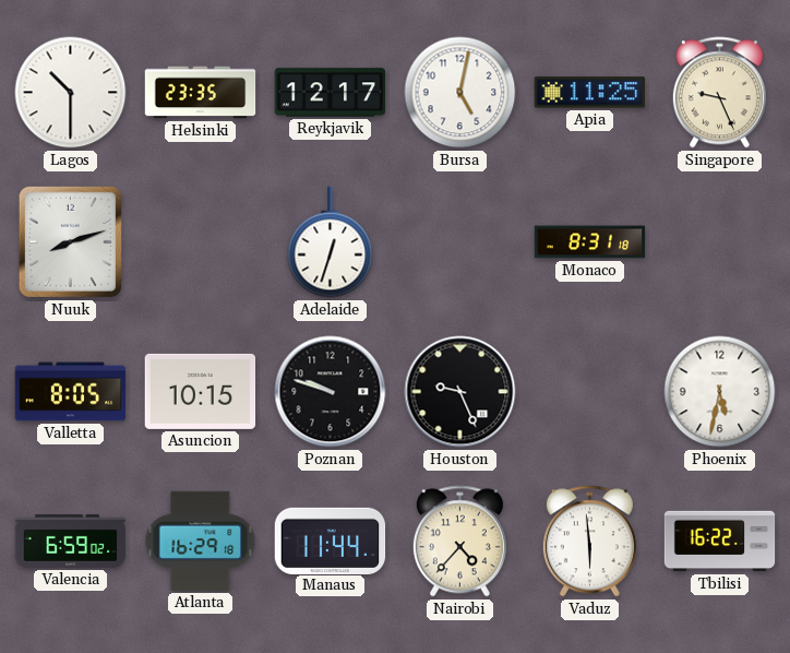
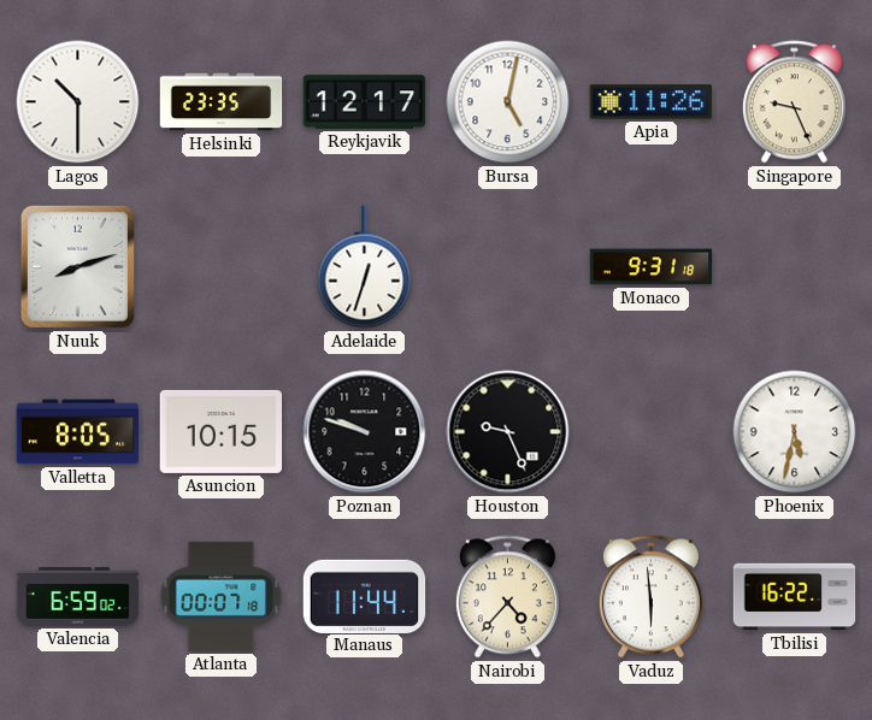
Apia: 11:25 -> 11:26 (652, 102)
Monaco: 8:31 -> 9:31 (652, 267)
Atlanta: 16:29 -> 00:07 (222, 596)
